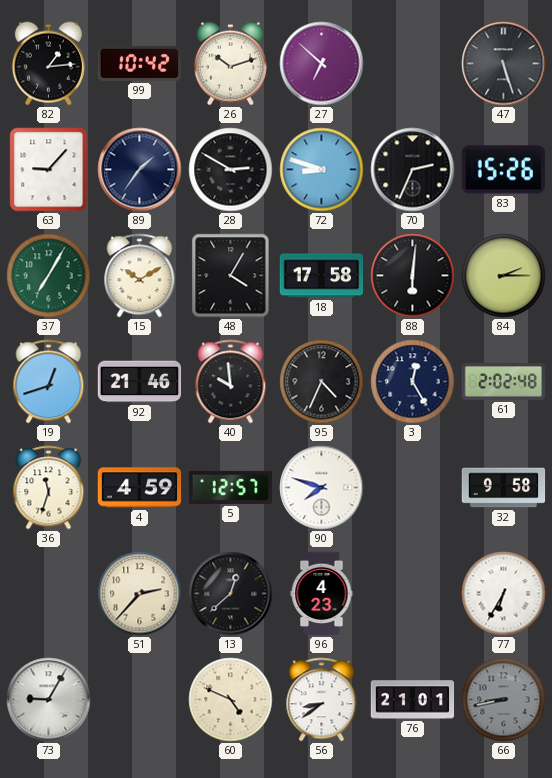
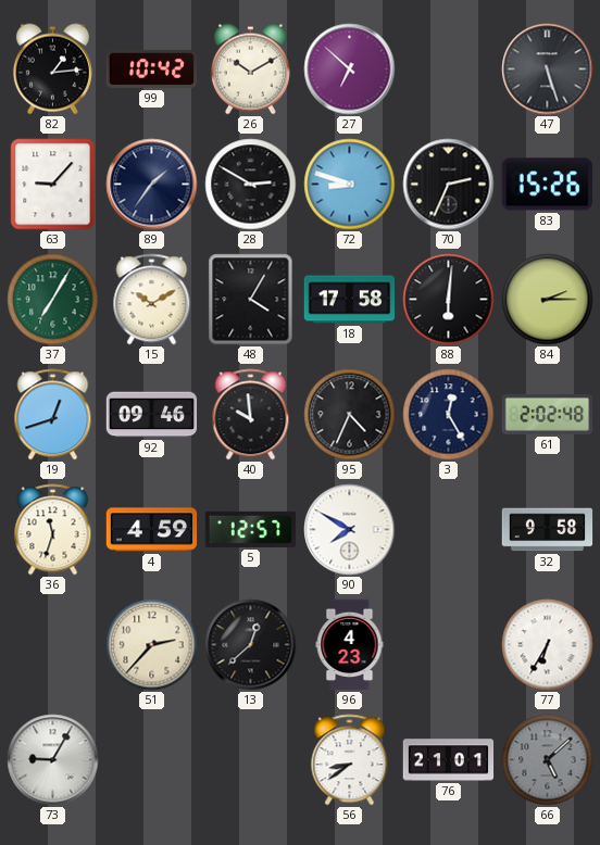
26: 10:12 -> 10:10 (250, 70)
92: 21:46 -> 09:46 (152, 415)
90: 7:48 -> 7:50 (350, 530)
60: 4:49 -> none (231, 700)
66: 8:43 -> 5:08 (548, 760)
